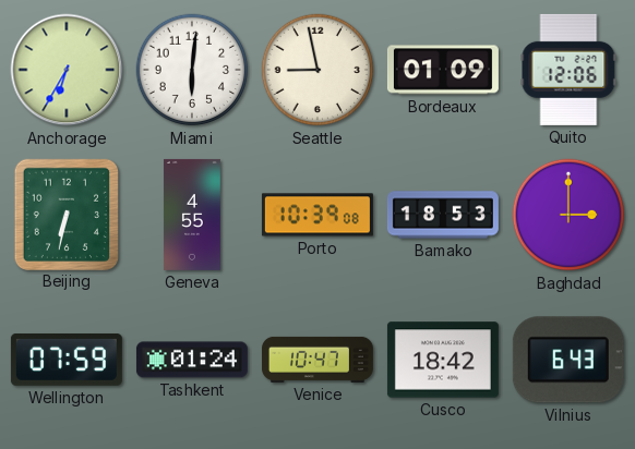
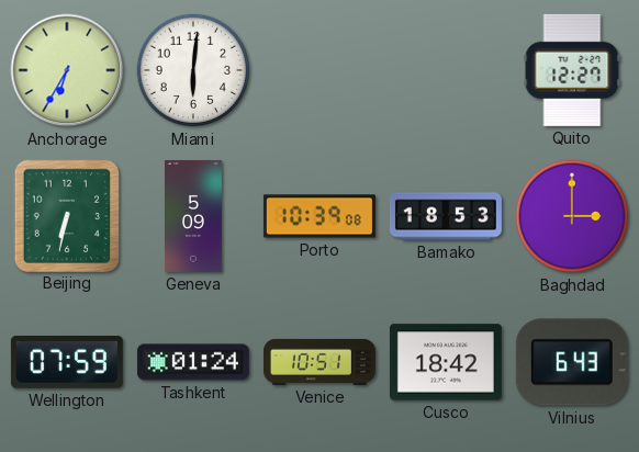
Seattle: 8:58 -> none (317, 70)
Bordeaux: 01:09 -> none (443, 70)
Quito: 12:06 -> 12:27 (572, 70)
Geneva: 4:55 -> 5:09 (193, 216)
Venice: 10:47 -> 10:51 (319, 362)
